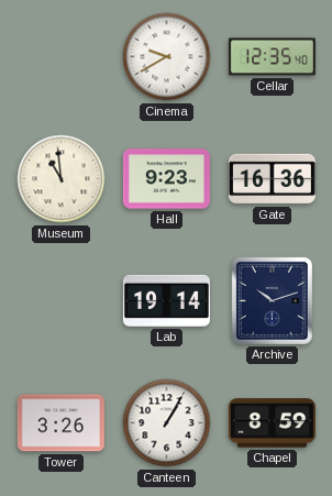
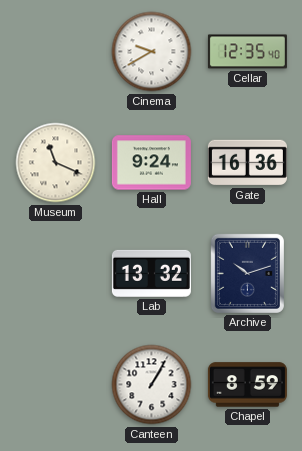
Museum: 10:59 -> 11:19 (56, 163)
Hall: 9:23 -> 9:24 (151, 163)
Lab: 19:14 -> 13:32 (151, 273)
Tower: 3:26 -> none (60, 423)
